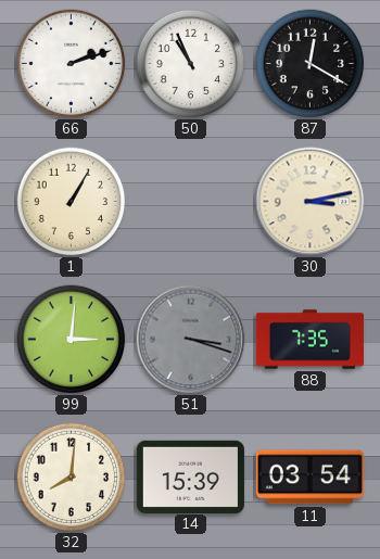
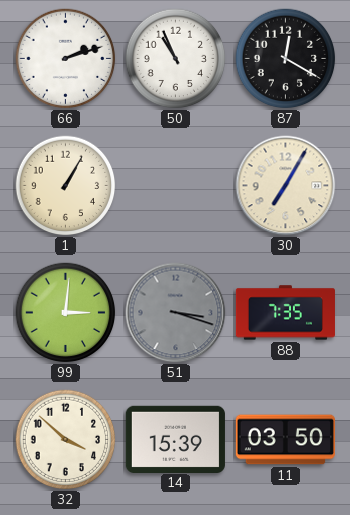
30: 3:13 -> 7:05 (286, 186)
32: 8:01 -> 3:52 (66, 440)
11: 03:54 -> 03:50 (285, 440)
